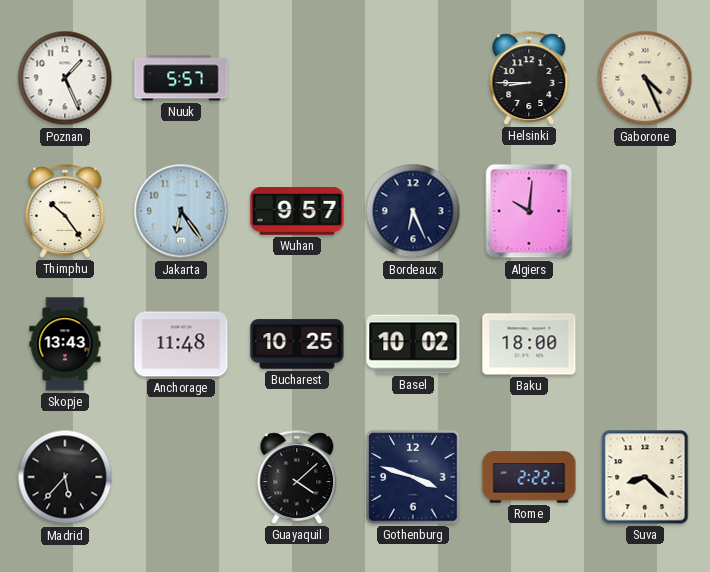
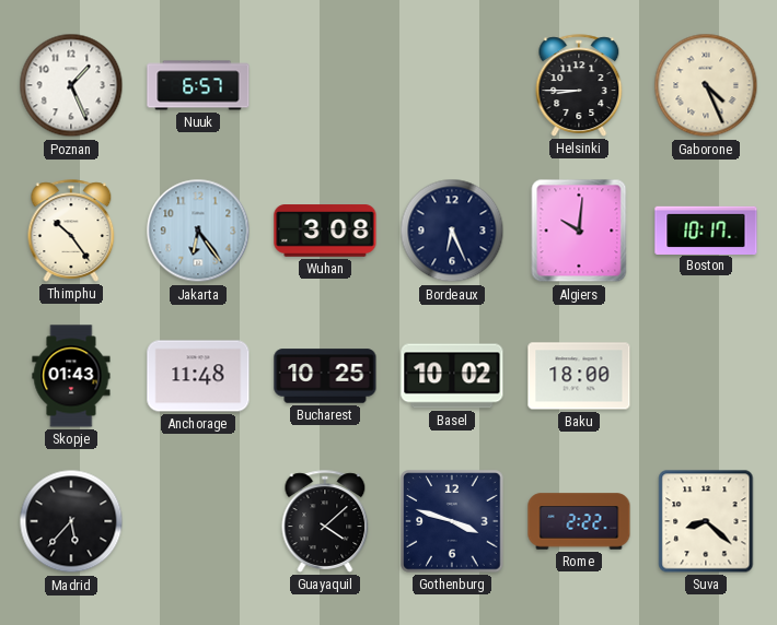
Nuuk: 5:57 -> 6:57 (198, 85)
Wuhan: 9:57 -> 3:08 (325, 231)
Boston: none -> 10:17 (706, 229)
Skopje: 13:43 -> 01:43 (71, 376)
